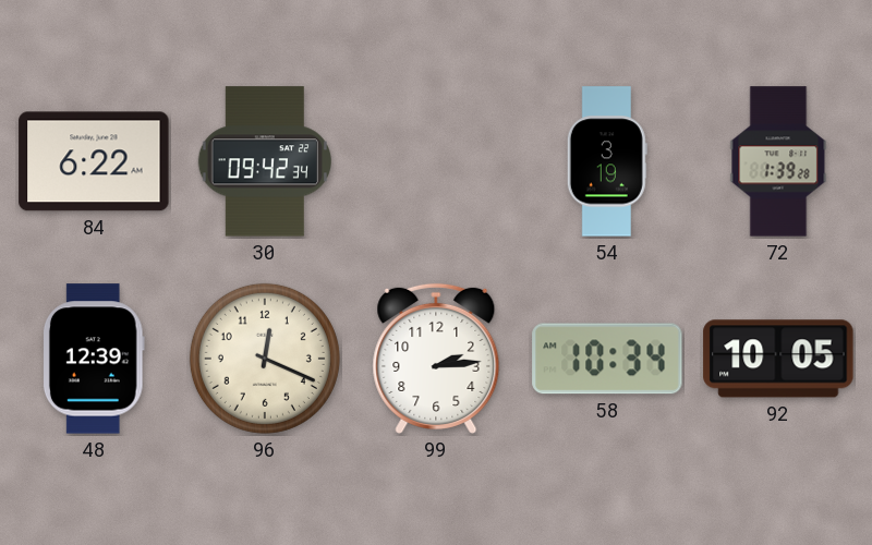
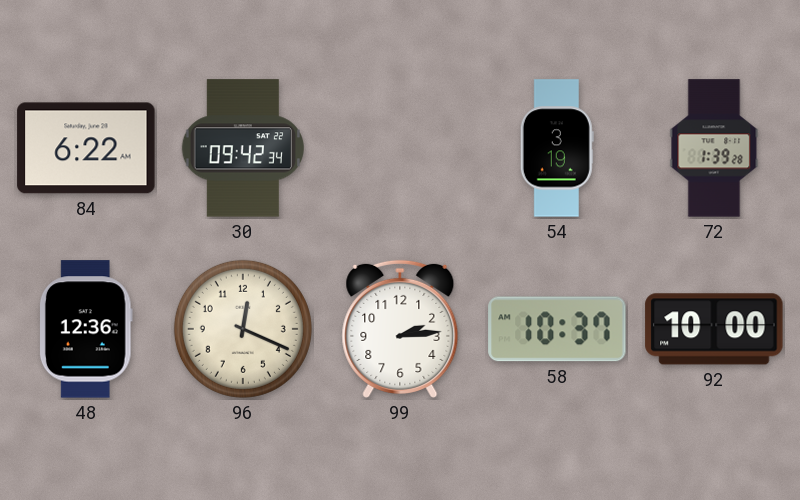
48: 12:39 -> 12:36 (86, 329)
58: 10:34 -> 10:37 (557, 329)
92: 10:05 -> 10:00 (714, 329)
